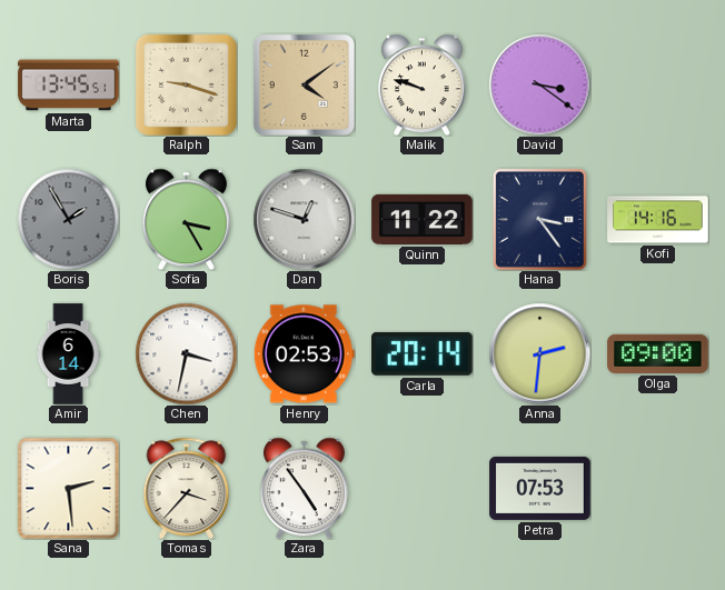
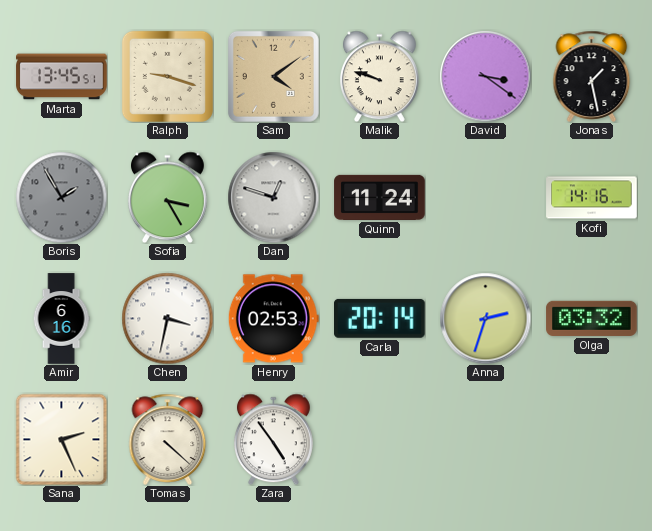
Jonas: none -> 1:28 (592, 76)
Quinn: 11:22 -> 11:24 (380, 197)
Hana: 3:24 -> none (539, 219)
Amir: 6:14 -> 6:16 (61, 319)
Anna: 2:31 -> 2:33 (485, 318)
Olga: 09:00 -> 03:32 (592, 318)
Sana: 2:29 -> 2:26 (61, 439)
Tomas: 3:37 -> 4:22 (168, 439)
Petra: 07:53 -> none (540, 488)
